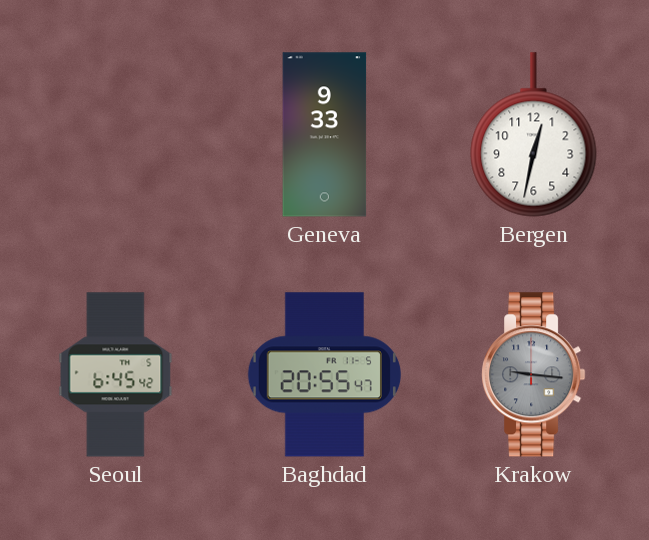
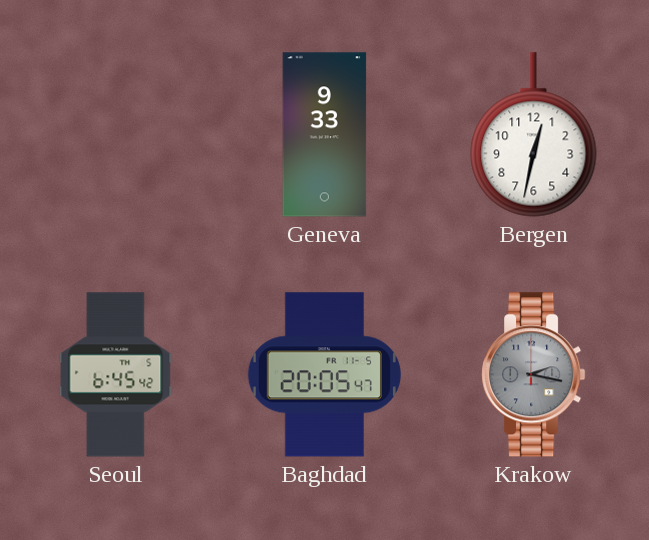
Baghdad: 20:55 -> 20:05 (324, 375)
Krakow: 9:16 -> 2:17 (534, 375)
